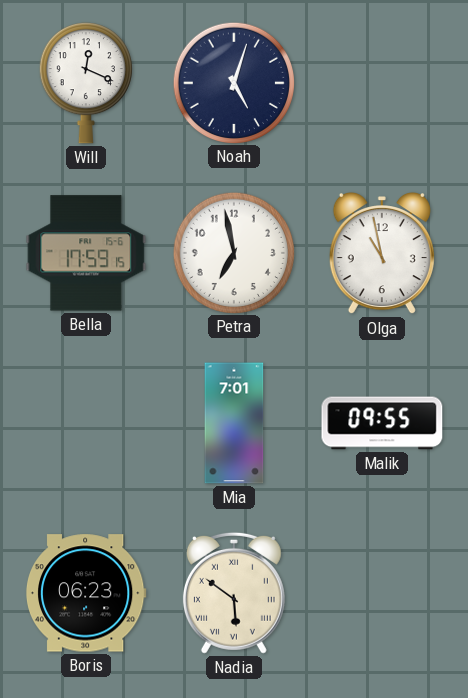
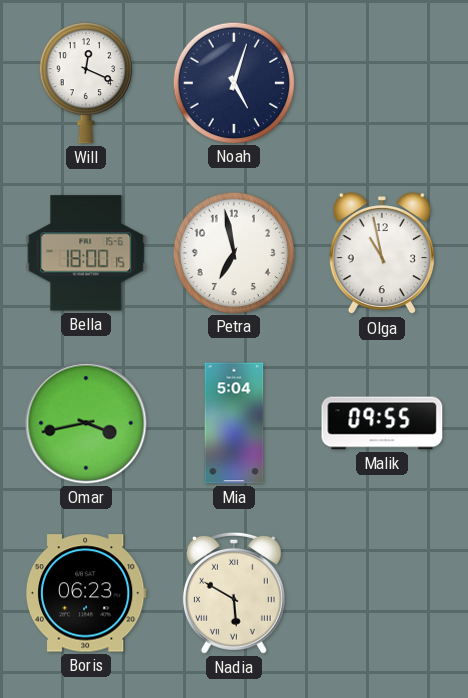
Bella: 17:59 -> 18:00 (86, 253)
Omar: none -> 3:43 (86, 423)
Mia: 7:01 -> 5:04 (234, 423)
Nadia: 5:51 -> 5:50 (234, 593)
